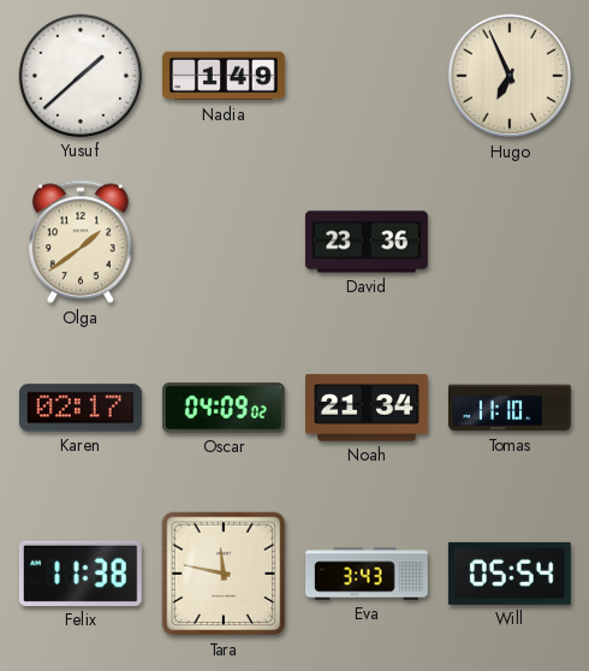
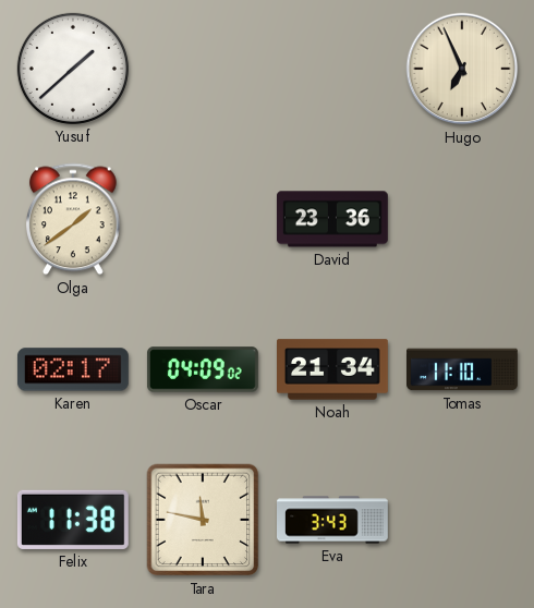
Nadia: 1:49 -> none (225, 76)
Will: 05:54 -> none (510, 574)
